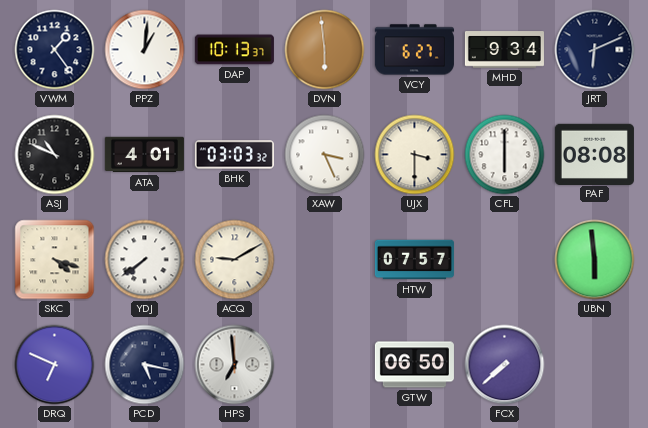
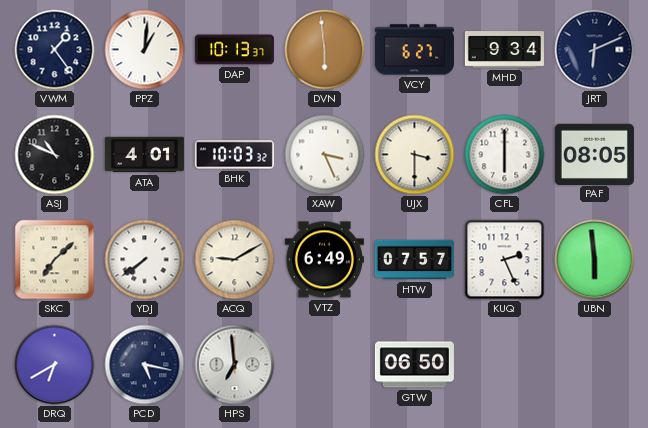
BHK: 03:03 -> 10:03 (234, 155)
PAF: 08:08 -> 08:05 (594, 154)
SKC: 4:18 -> 7:08 (55, 260)
VTZ: none -> 6:49 (324, 260)
KUQ: none -> 2:26 (505, 260)
DRQ: 6:49 -> 6:40 (55, 365)
FCX: 7:38 -> none (505, 365)
